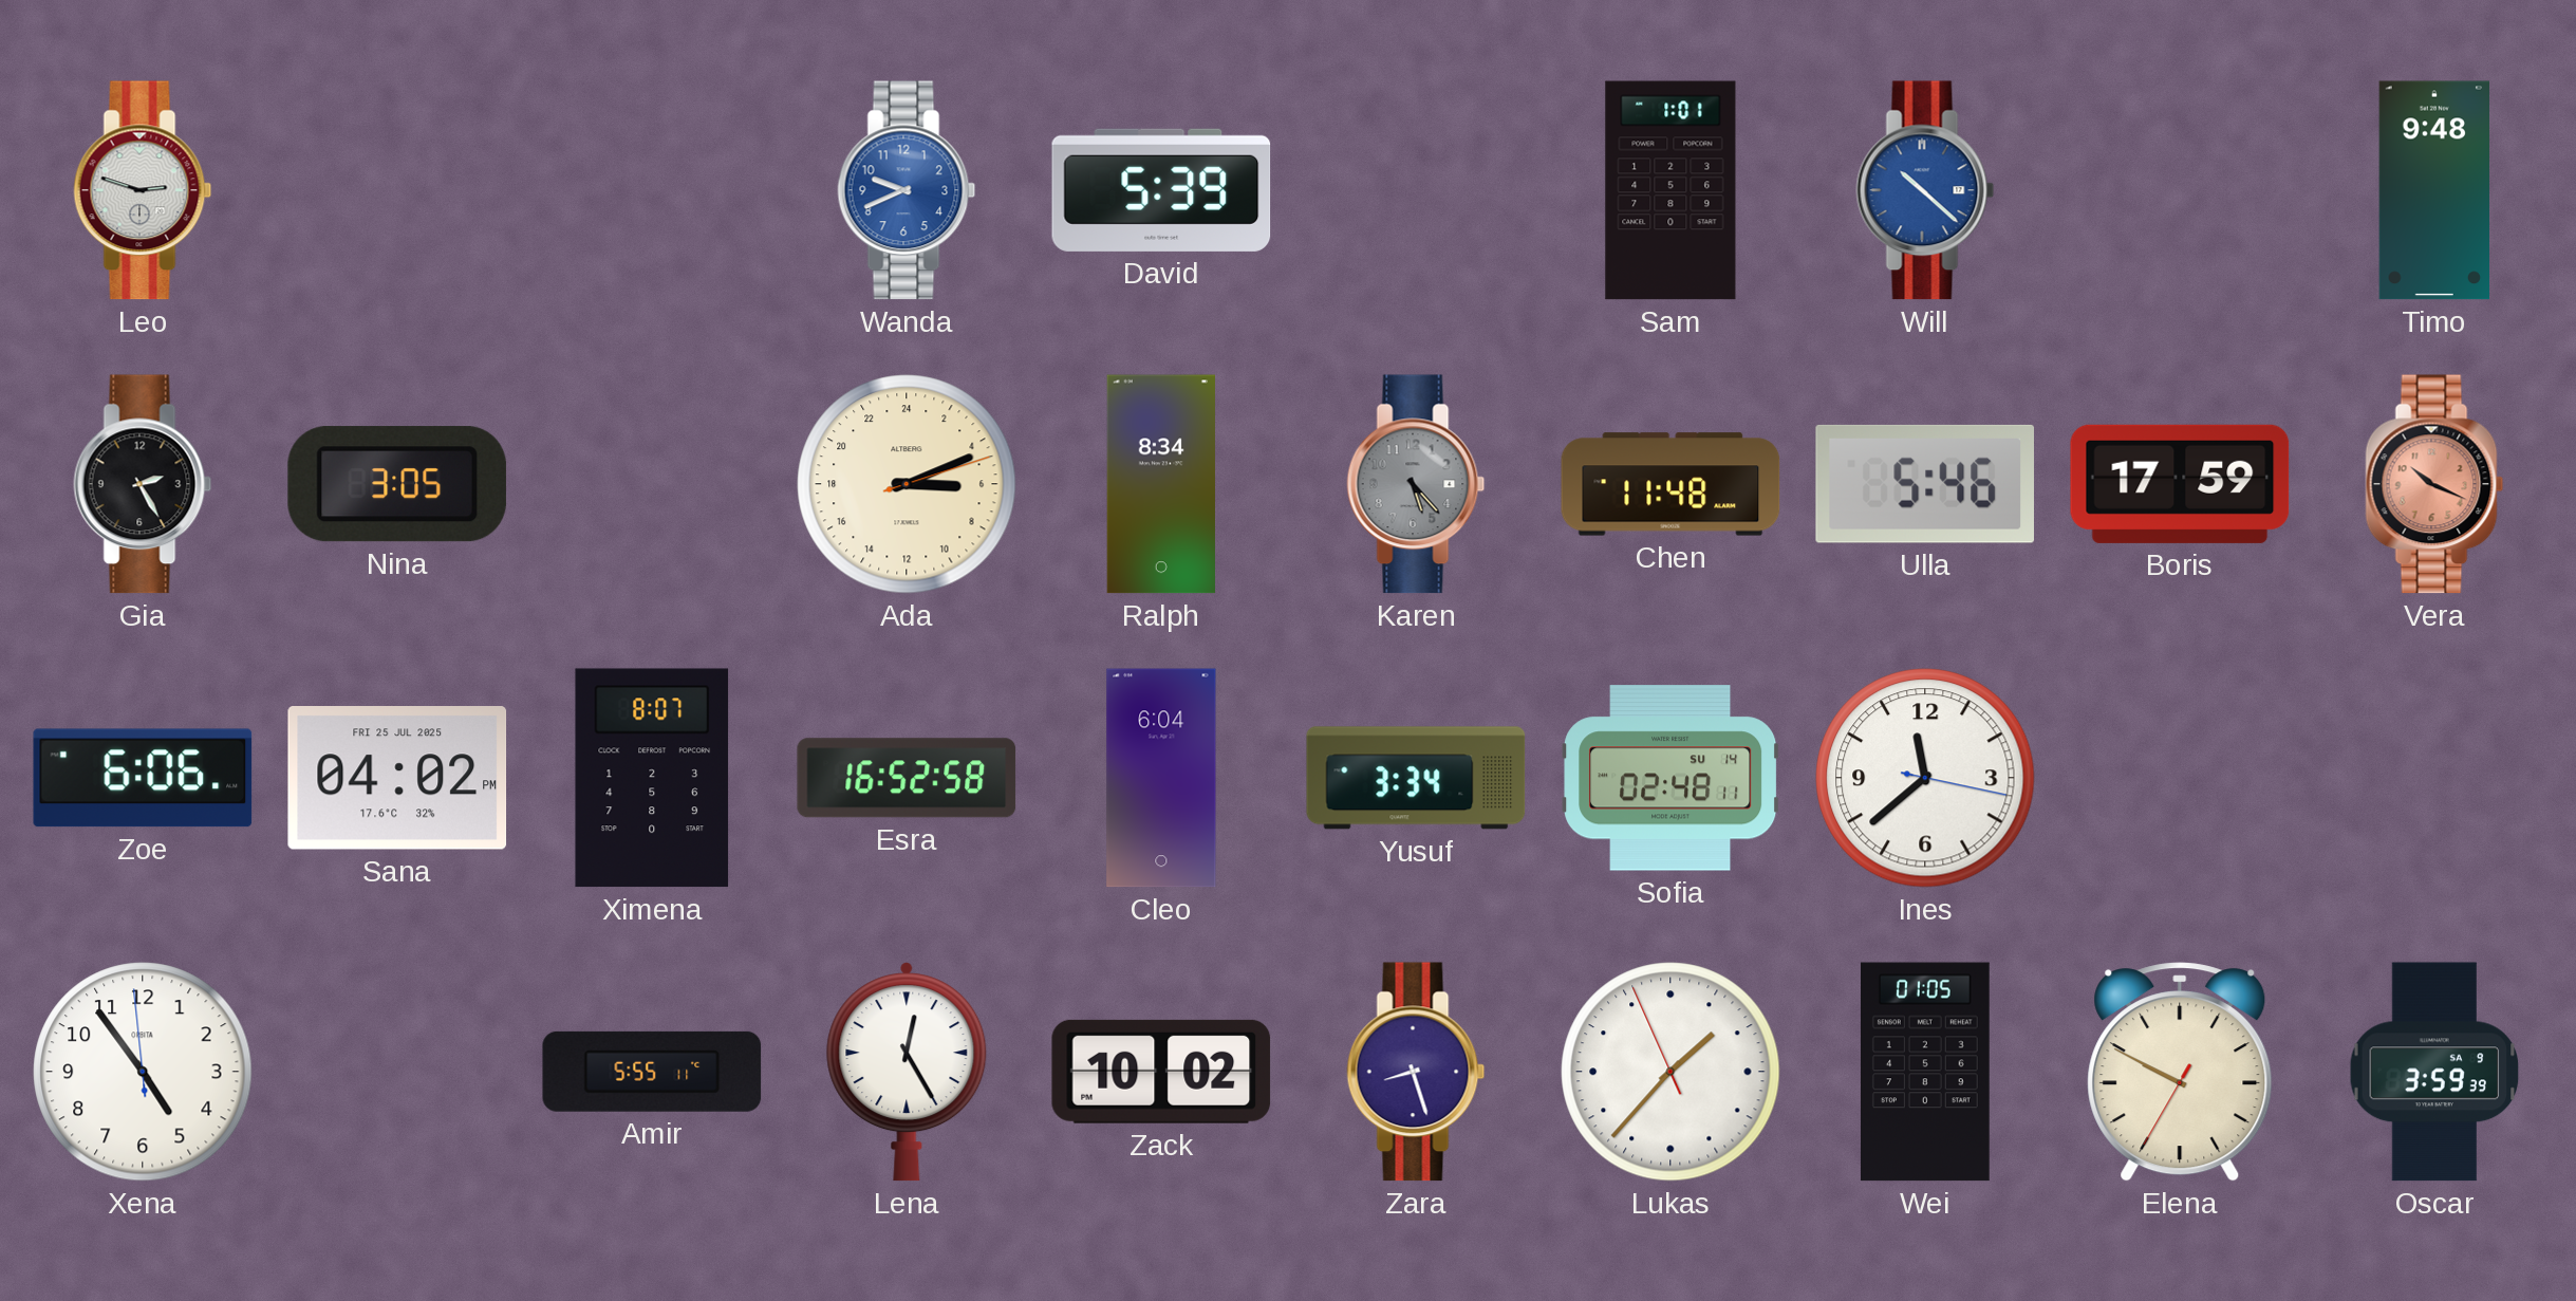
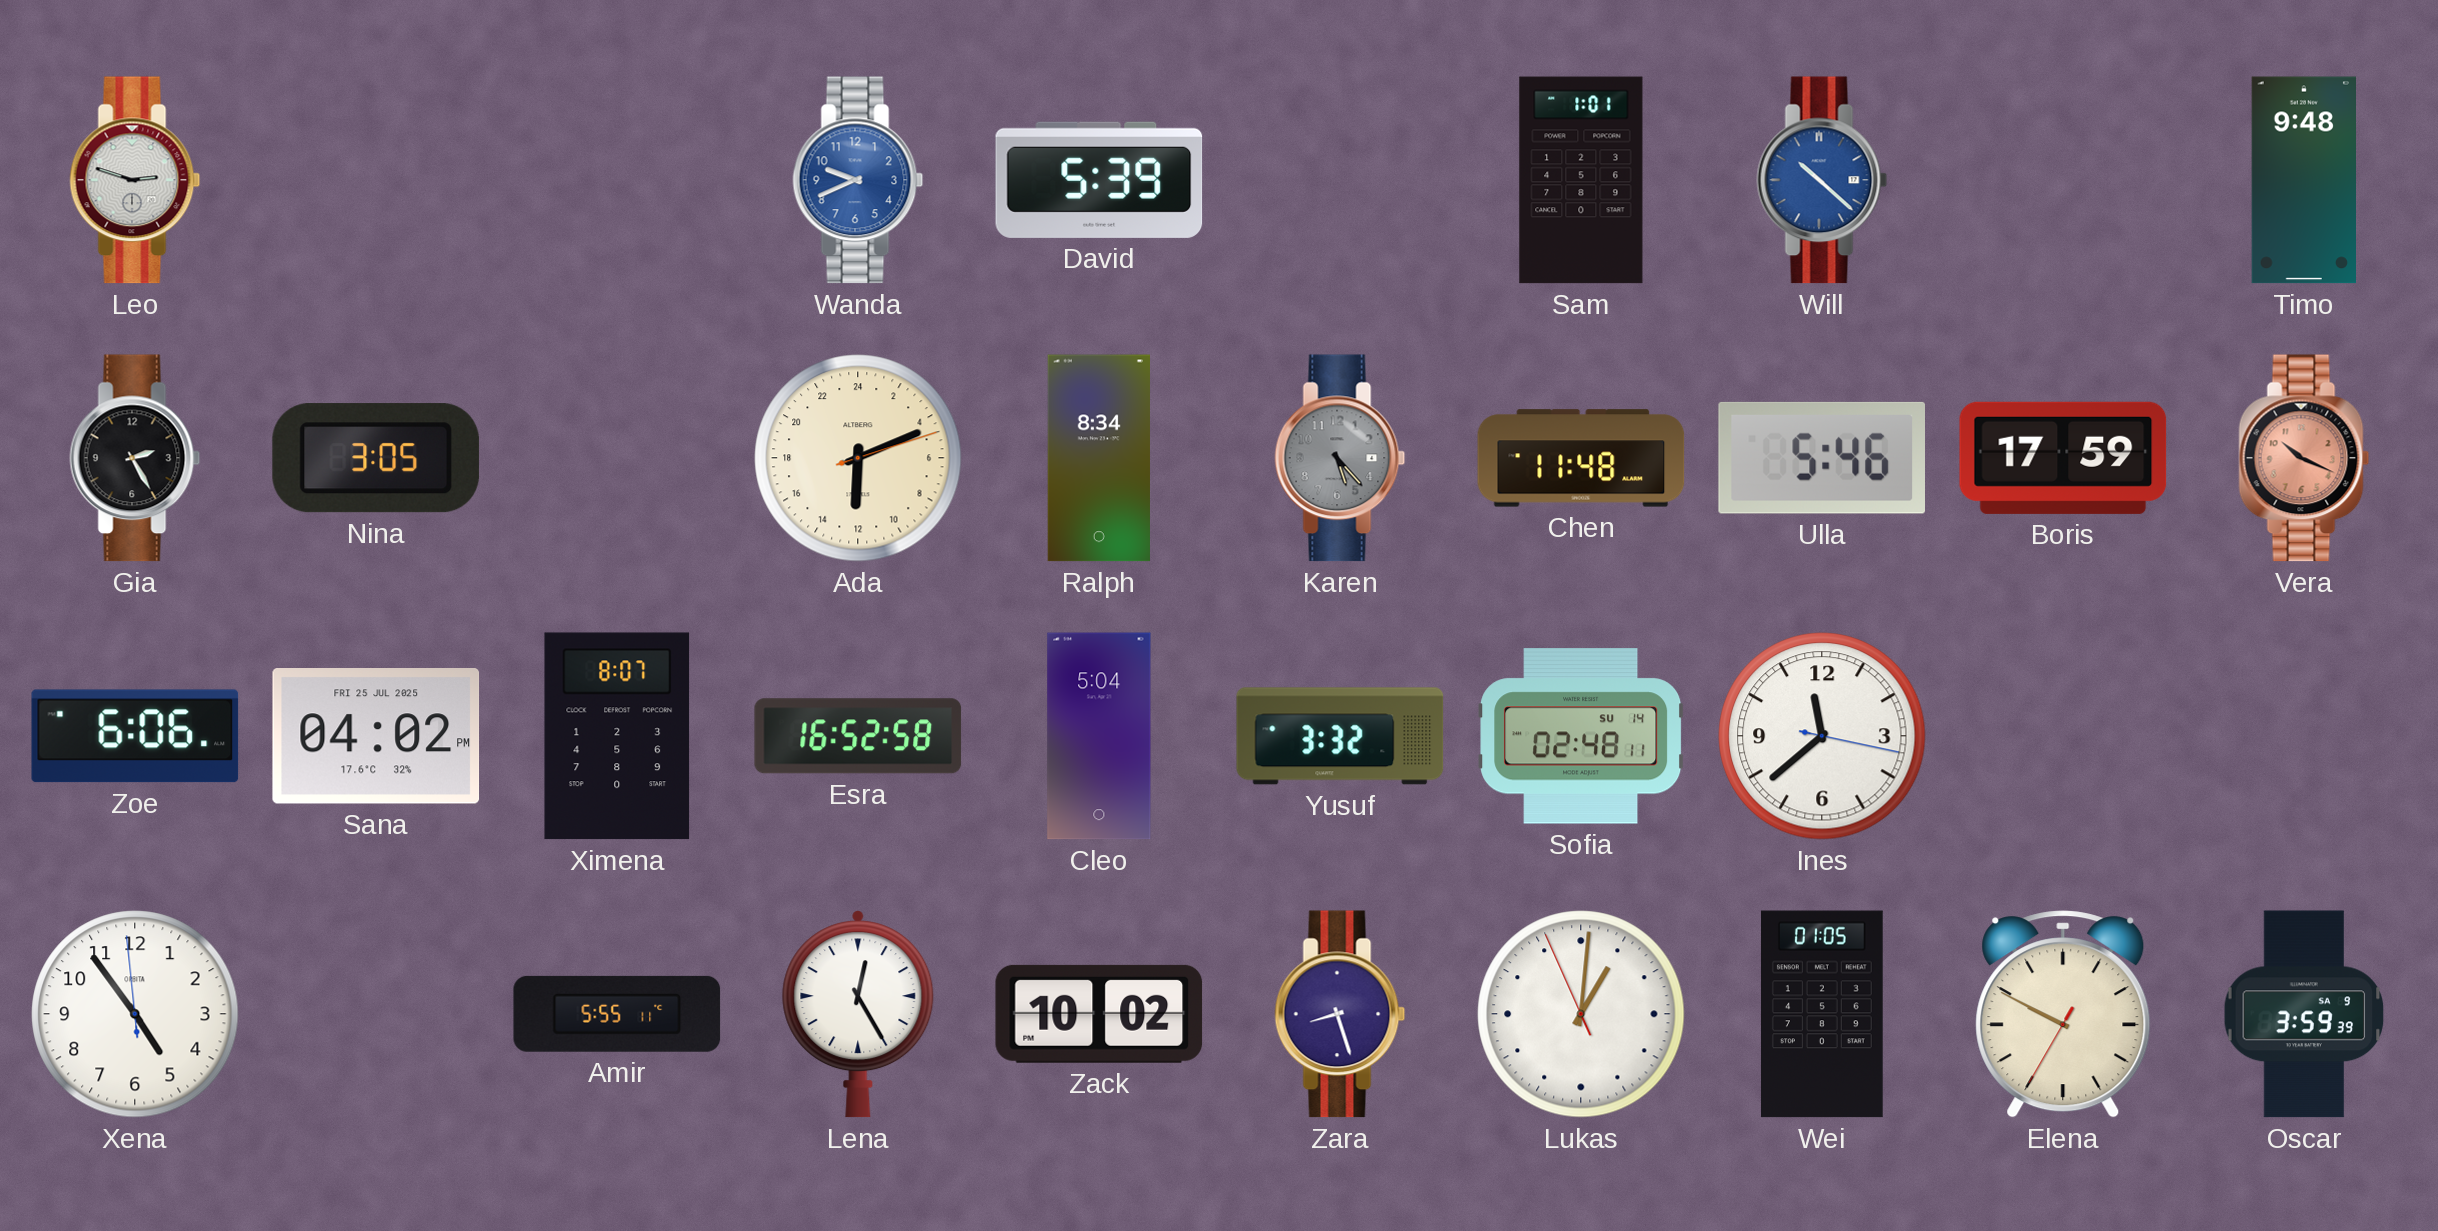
Ada: 6:11 -> 12:11 (858, 458)
Cleo: 6:04 -> 5:04 (1099, 736)
Yusuf: 3:34 -> 3:32 (1340, 736)
Lukas: 1:36 -> 1:00 (1581, 1014)
